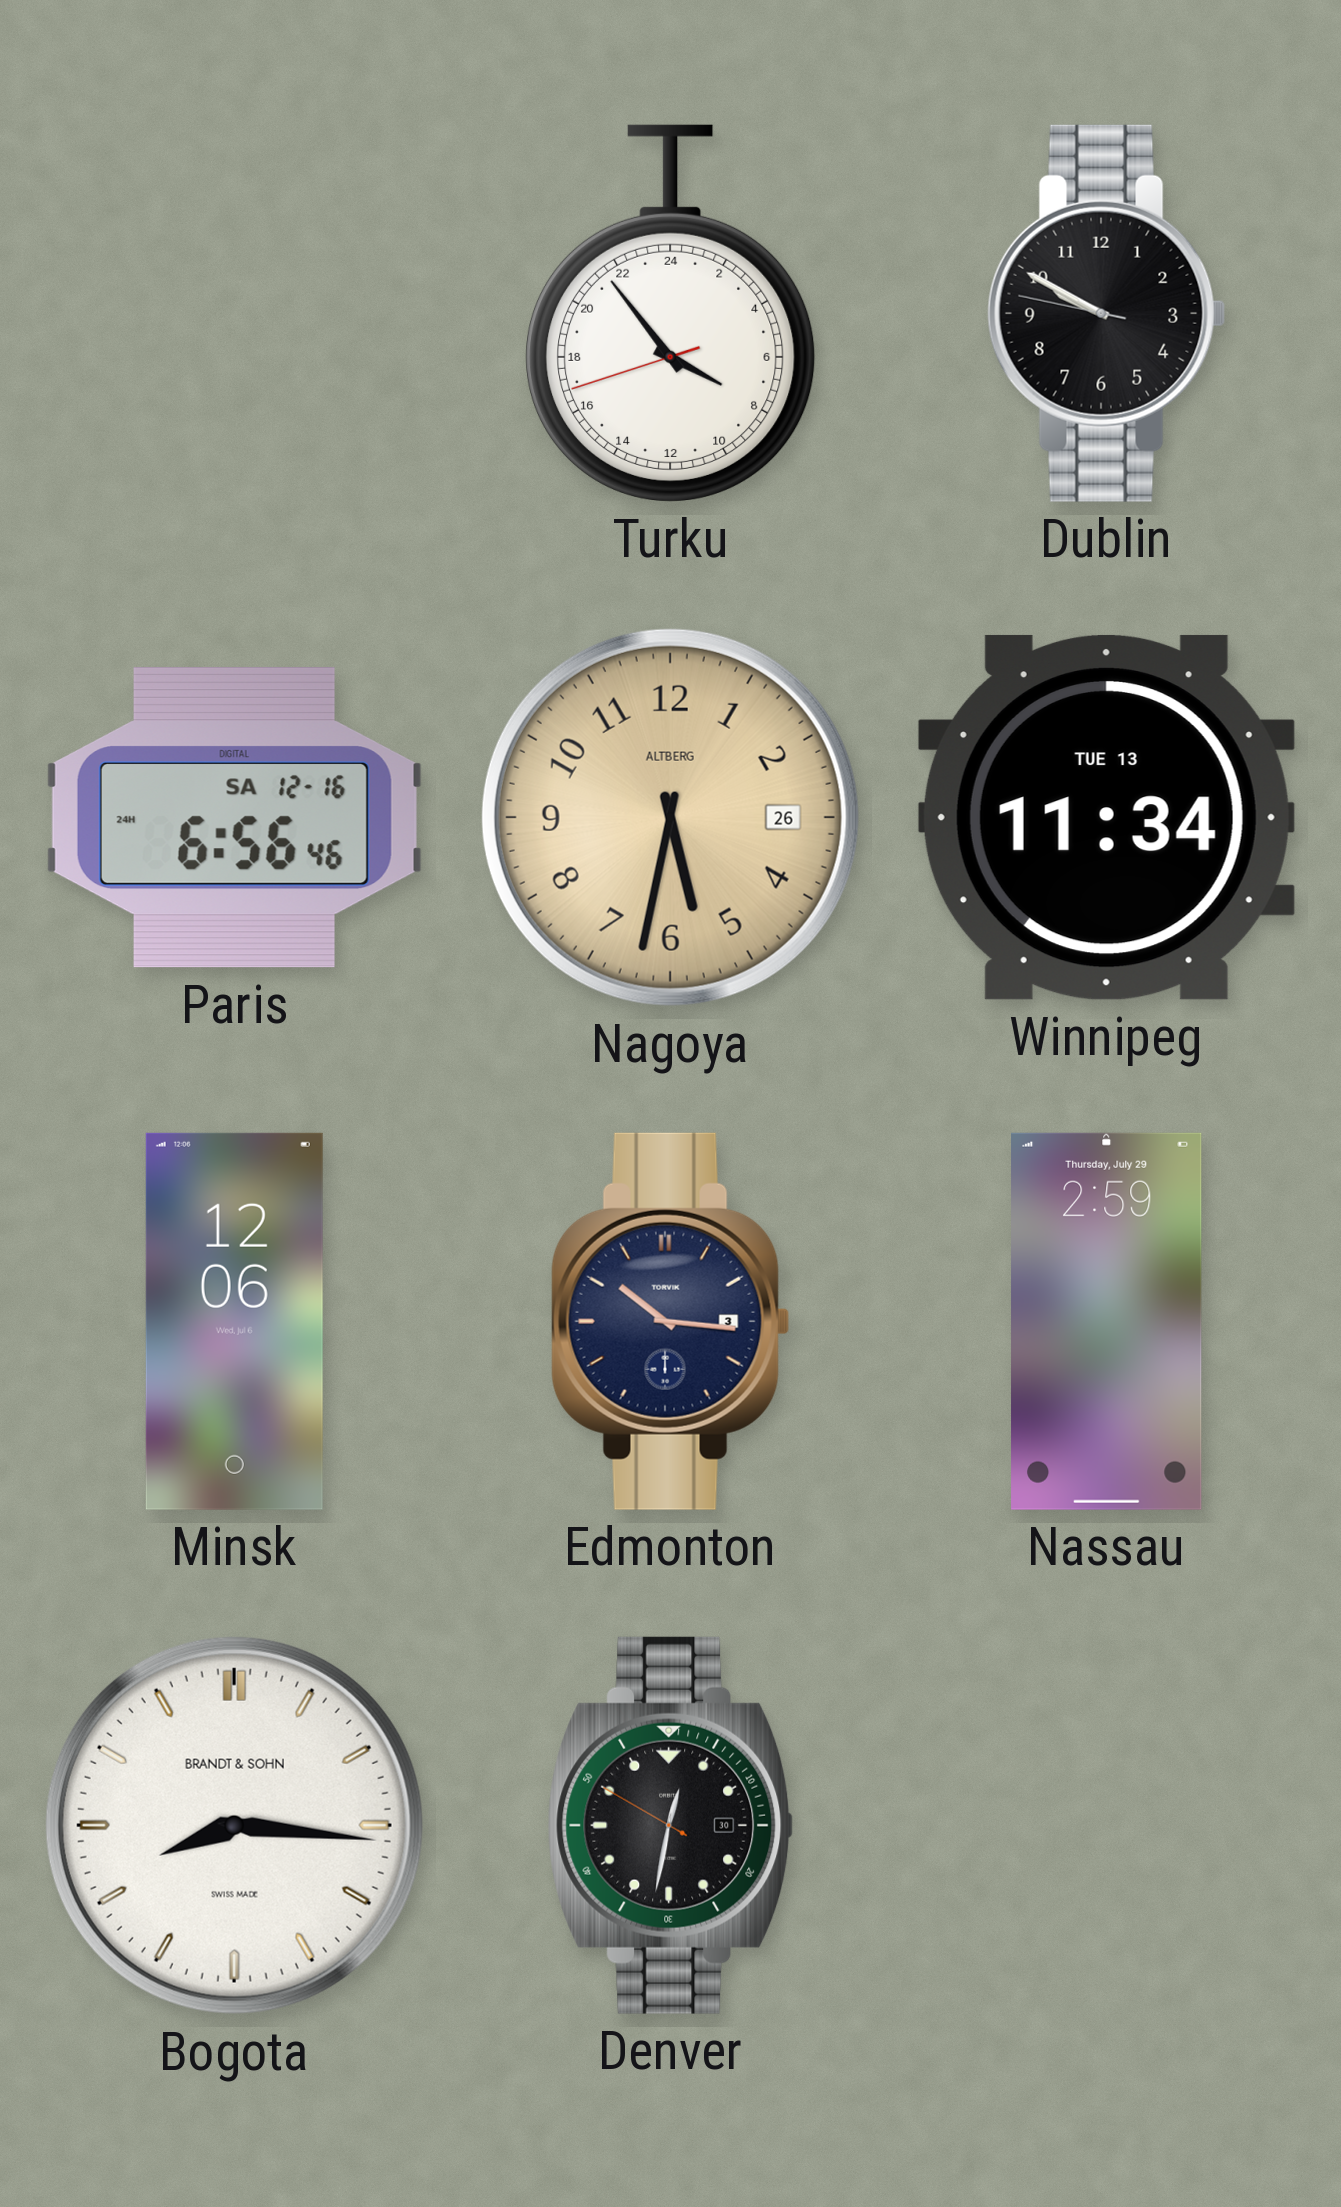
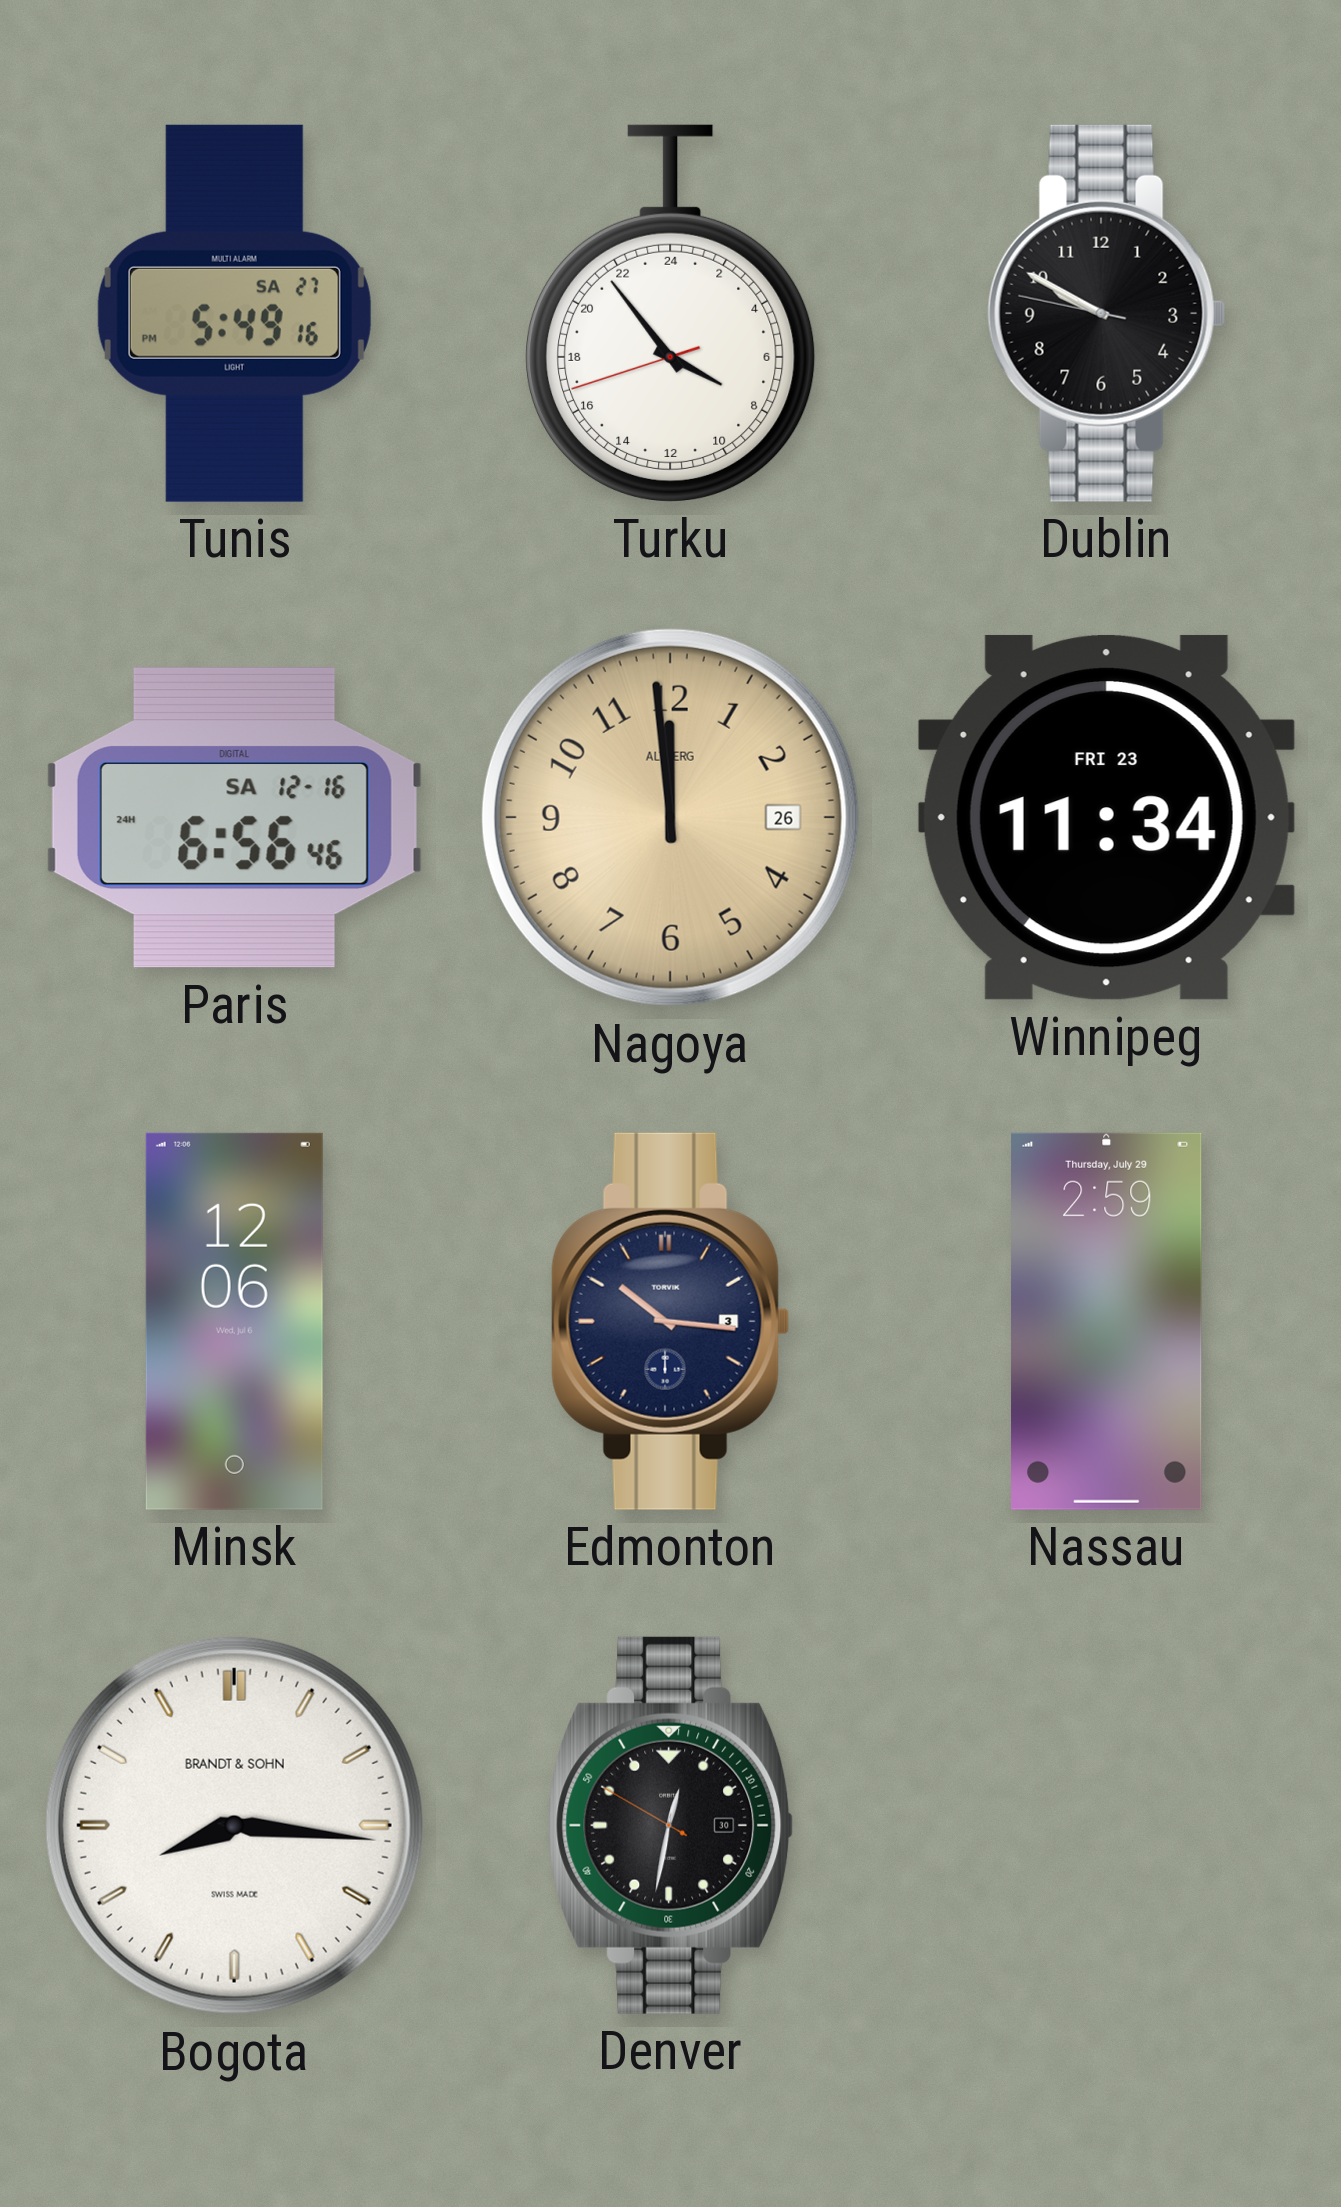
Tunis: none -> 5:49 (234, 313)
Nagoya: 5:32 -> 11:59 (670, 817)
Winnipeg date: TUE 13 -> FRI 23 (1106, 817)
